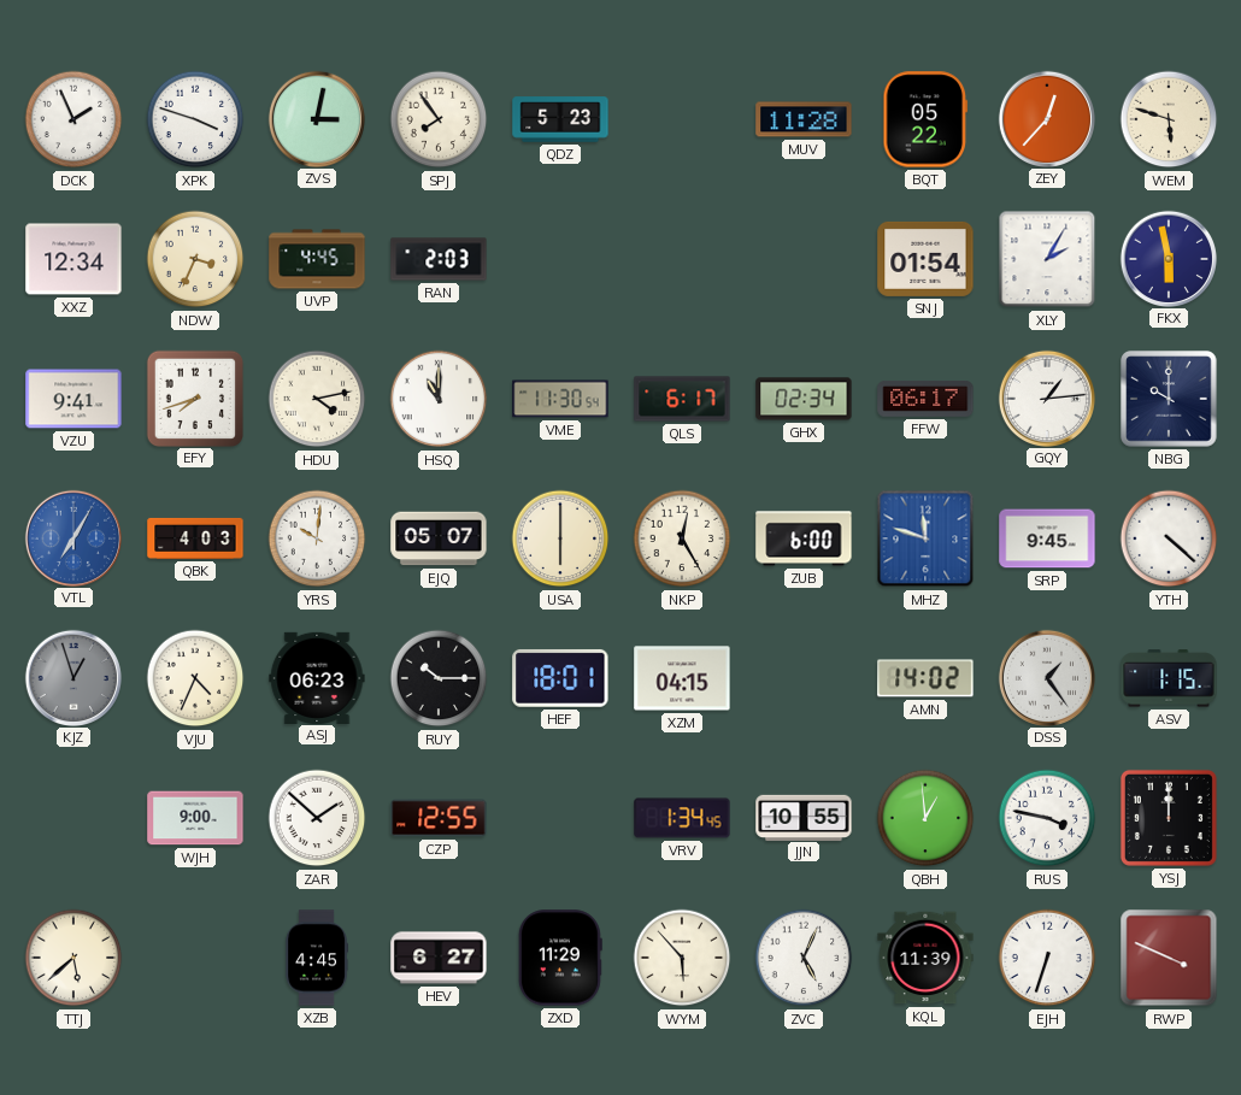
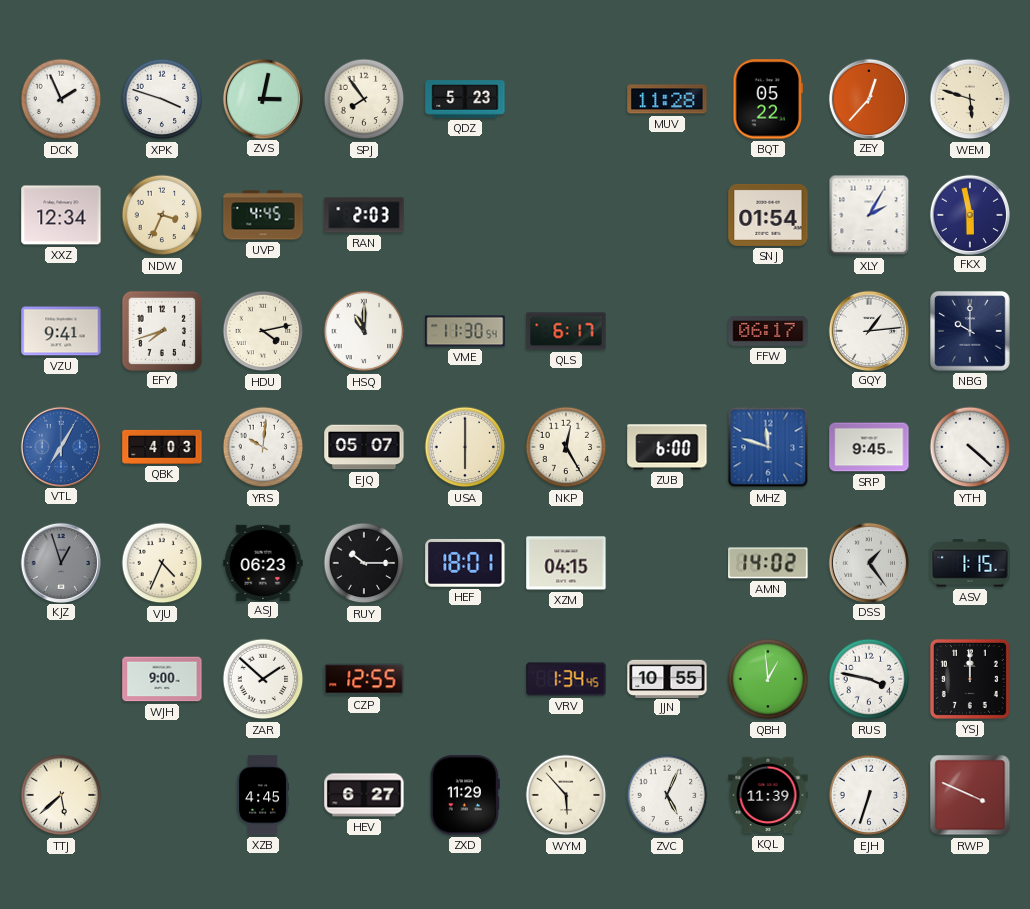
GHX: 02:34 -> none (804, 399)
